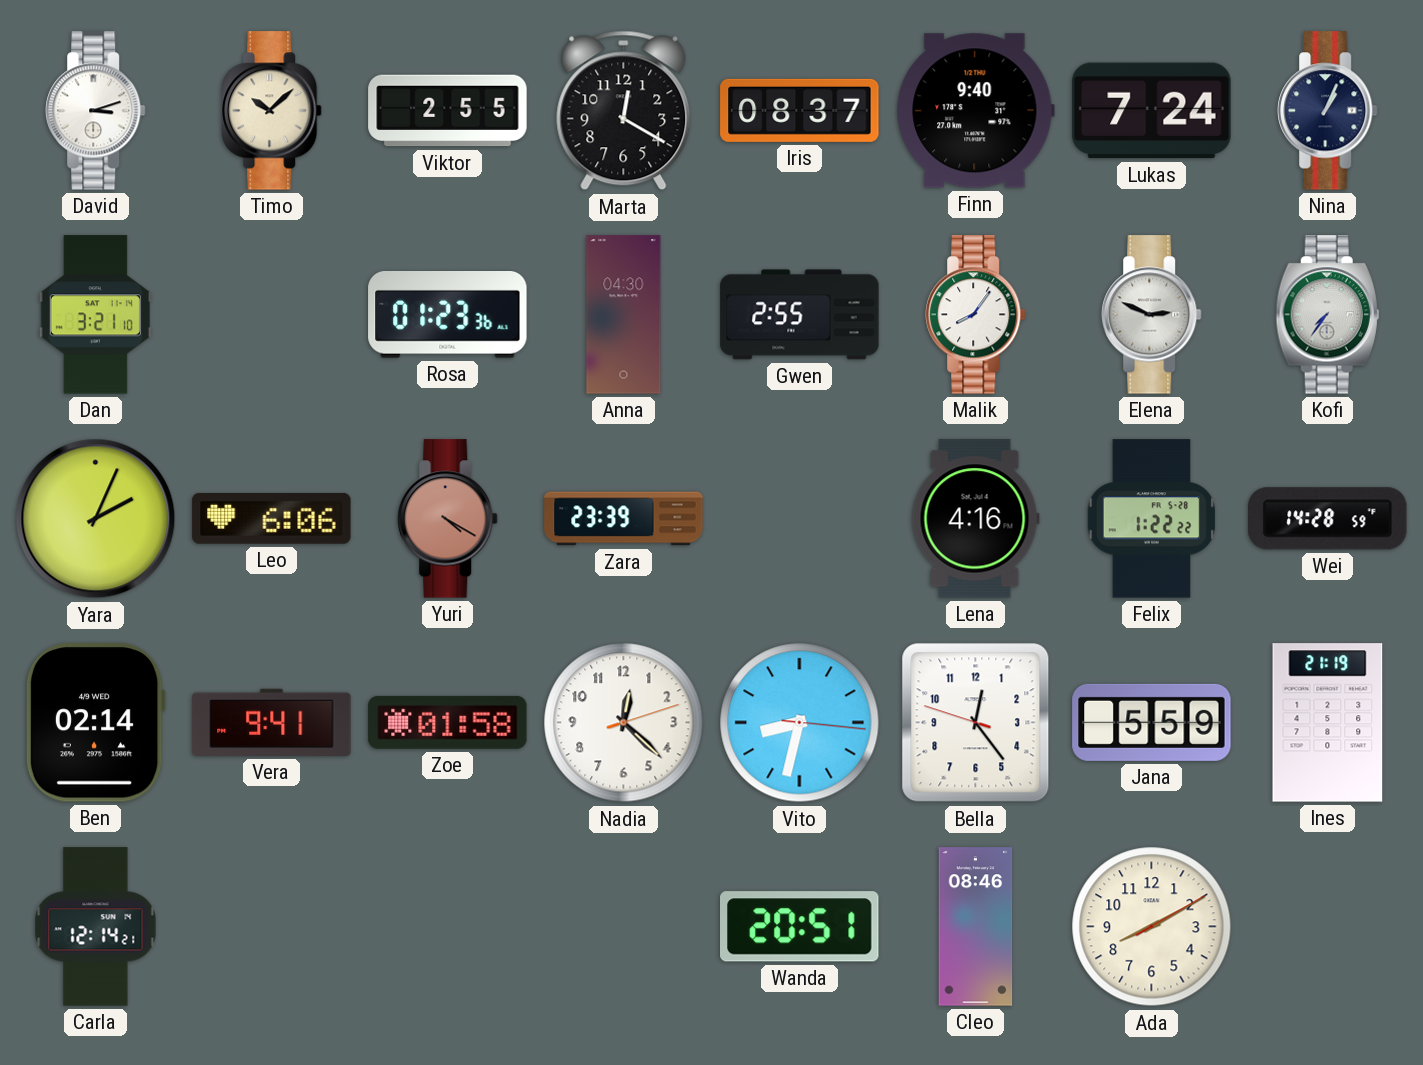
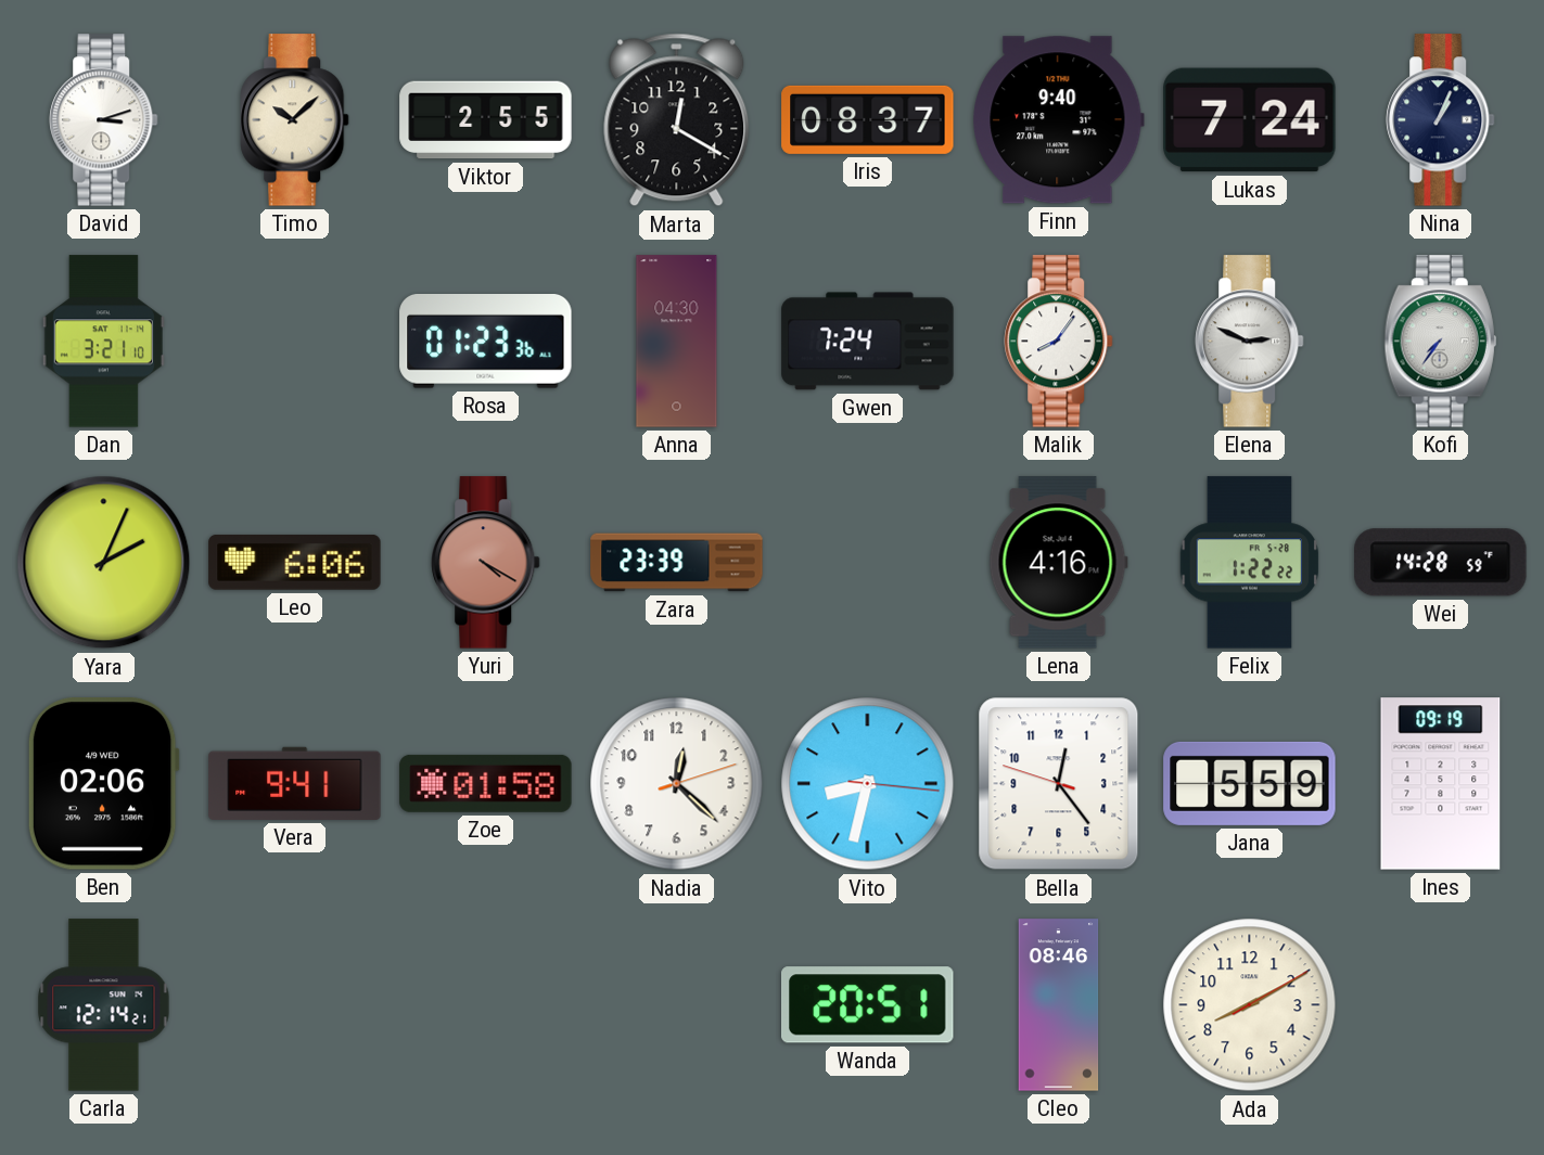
Gwen: 2:55 -> 7:24 (868, 342)
Ben: 02:14 -> 02:06 (103, 784)
Ines: 21:19 -> 09:19 (1441, 784)
